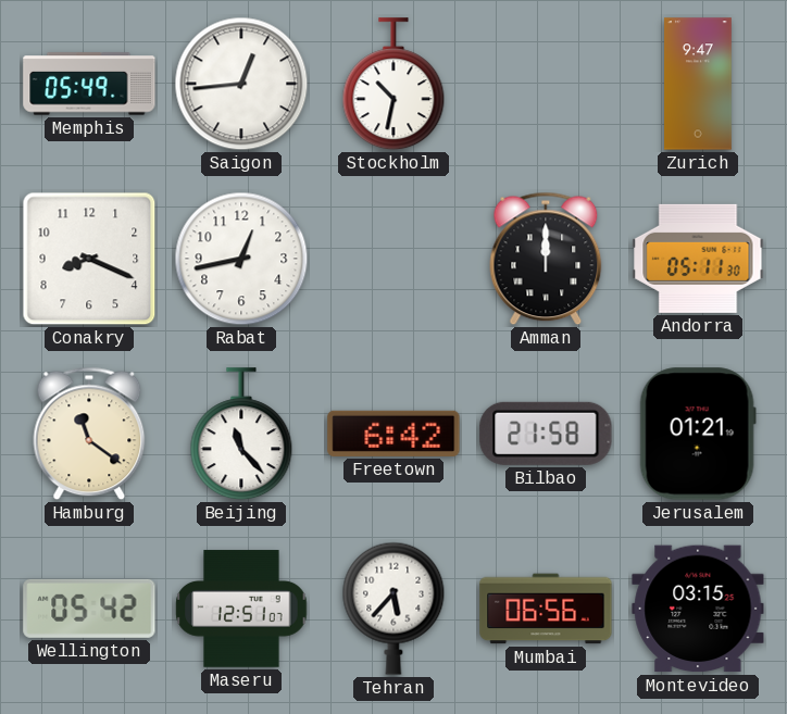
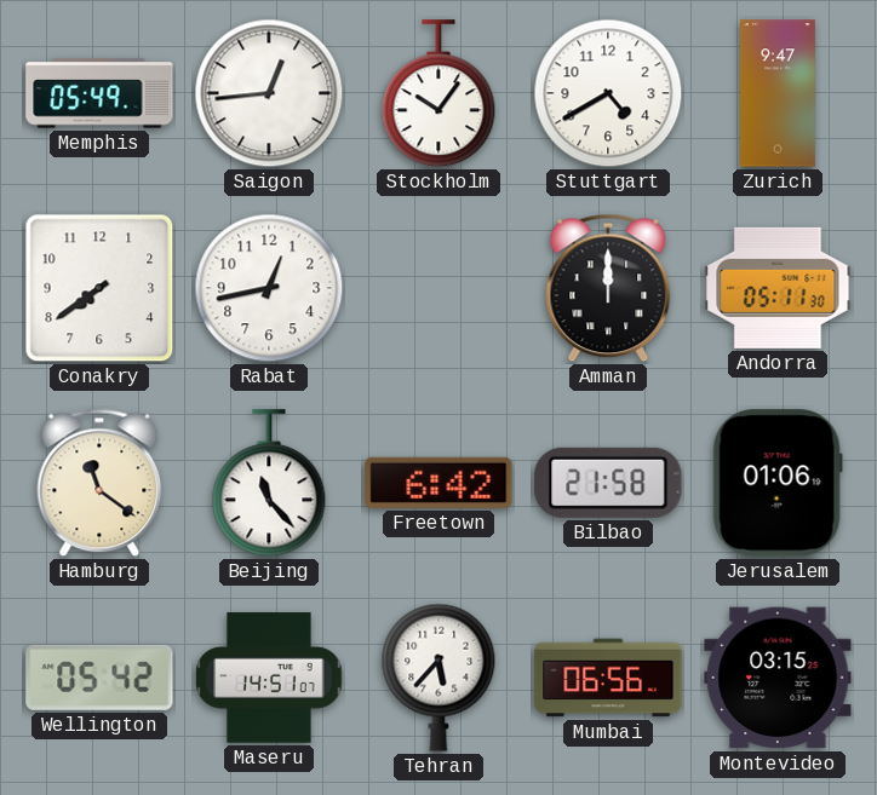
Stockholm: 10:32 -> 10:06 (438, 94)
Stuttgart: none -> 4:40 (608, 93)
Conakry: 8:19 -> 7:39 (99, 288)
Jerusalem: 01:21 -> 01:06 (778, 483)
Maseru: 12:51 -> 14:51 (269, 678)
